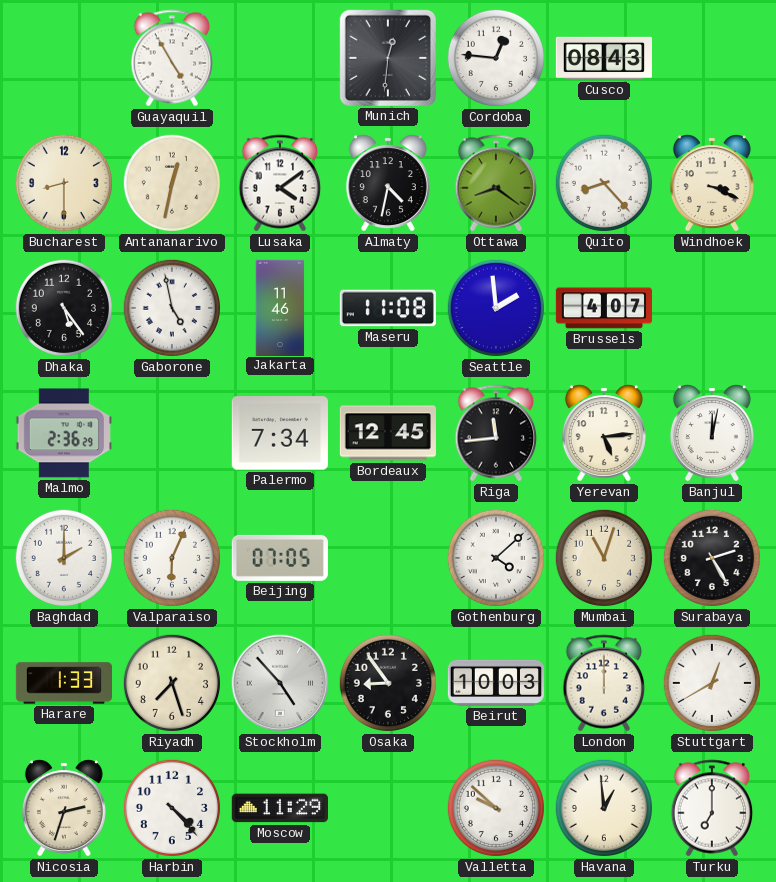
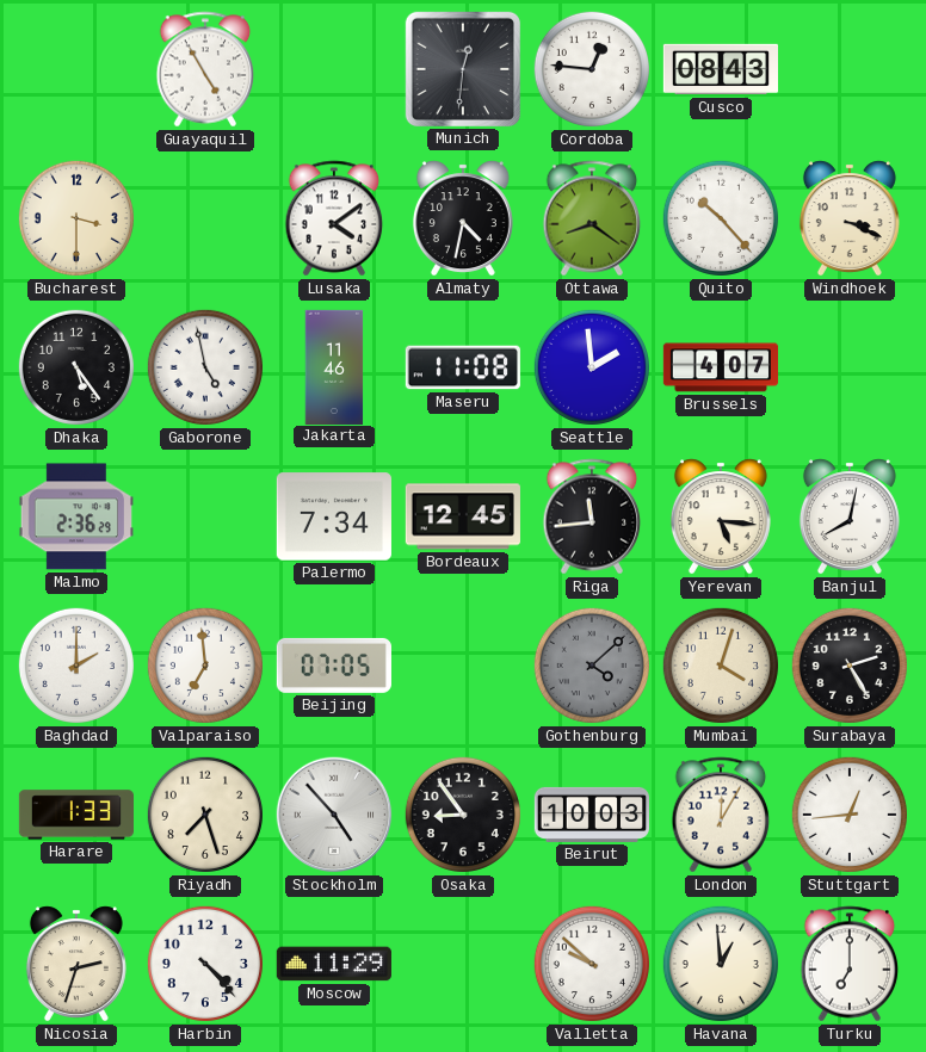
Bucharest: 8:30 -> 3:30 (76, 218)
Antananarivo: 12:32 -> none (172, 183)
Quito: 8:23 -> 10:23 (721, 218)
Yerevan: 5:14 -> 5:16 (721, 516)
Banjul: 12:02 -> 8:02 (850, 516)
Valparaiso: 6:04 -> 6:59 (205, 666)
Gothenburg dial: white -> grey (592, 666)
Mumbai: 11:03 -> 4:03 (721, 666)
London: 12:00 -> 12:05 (721, 815)
Stuttgart: 12:40 -> 12:44 (850, 815)
